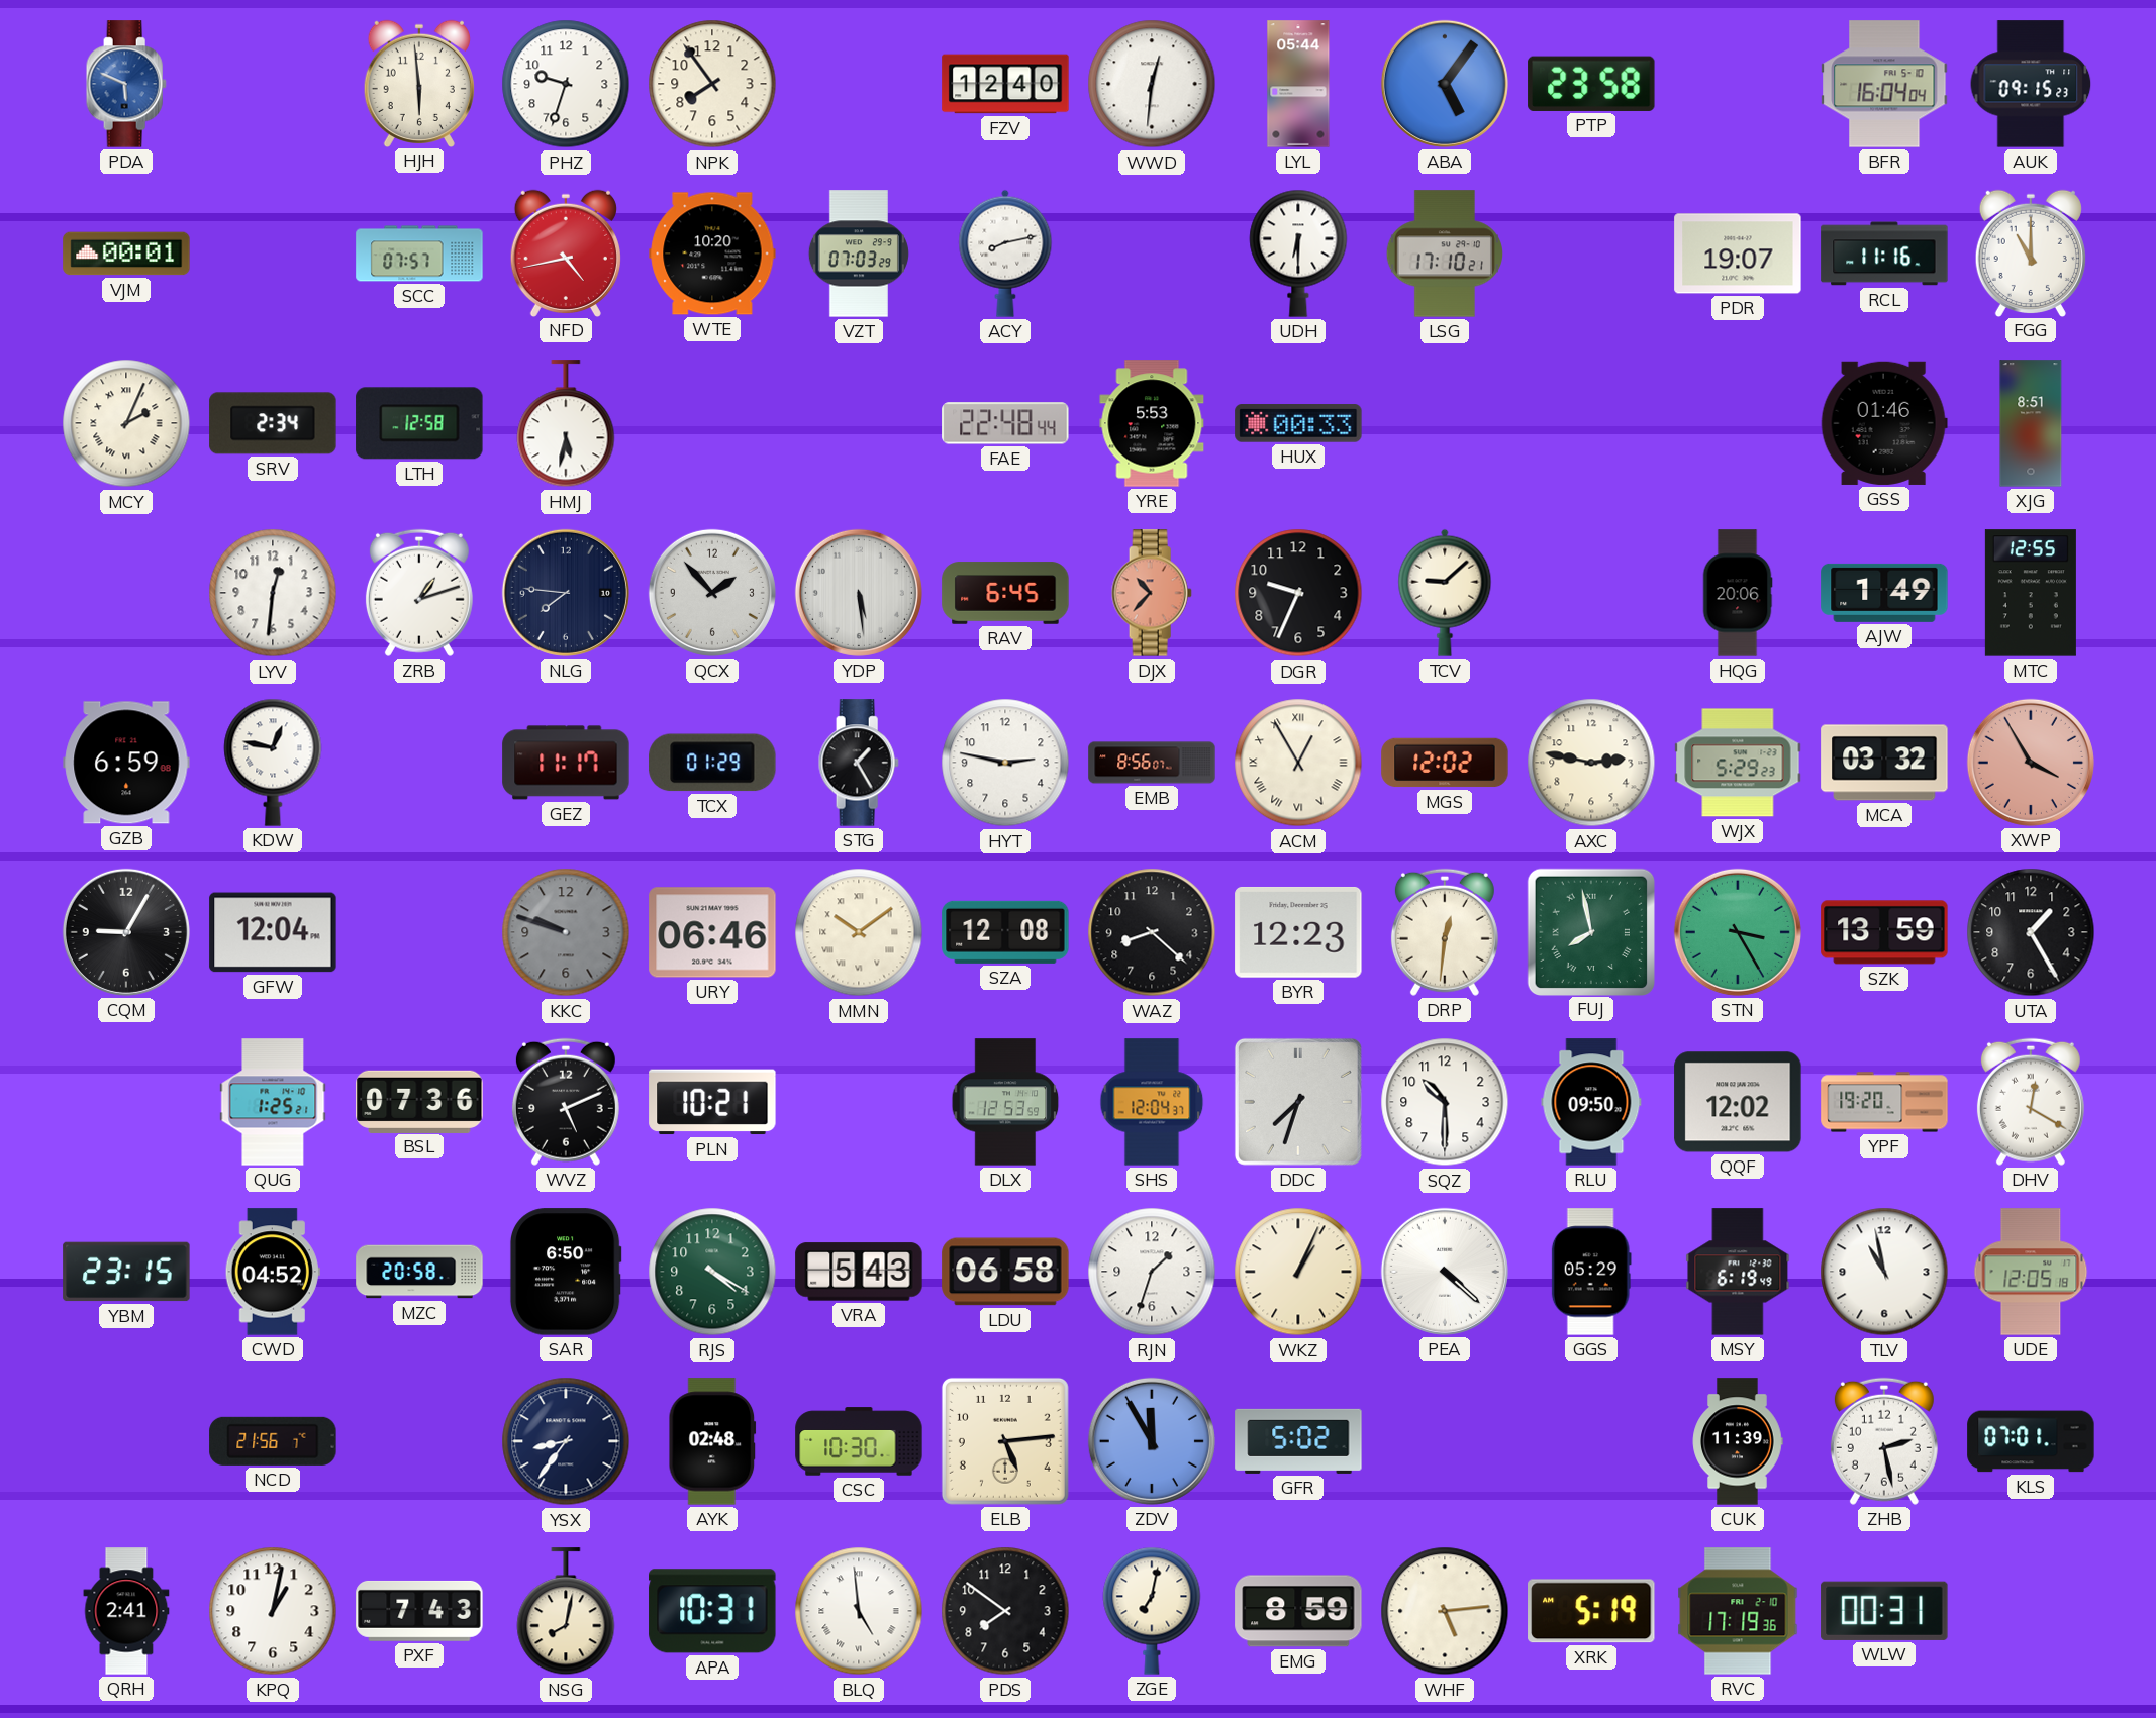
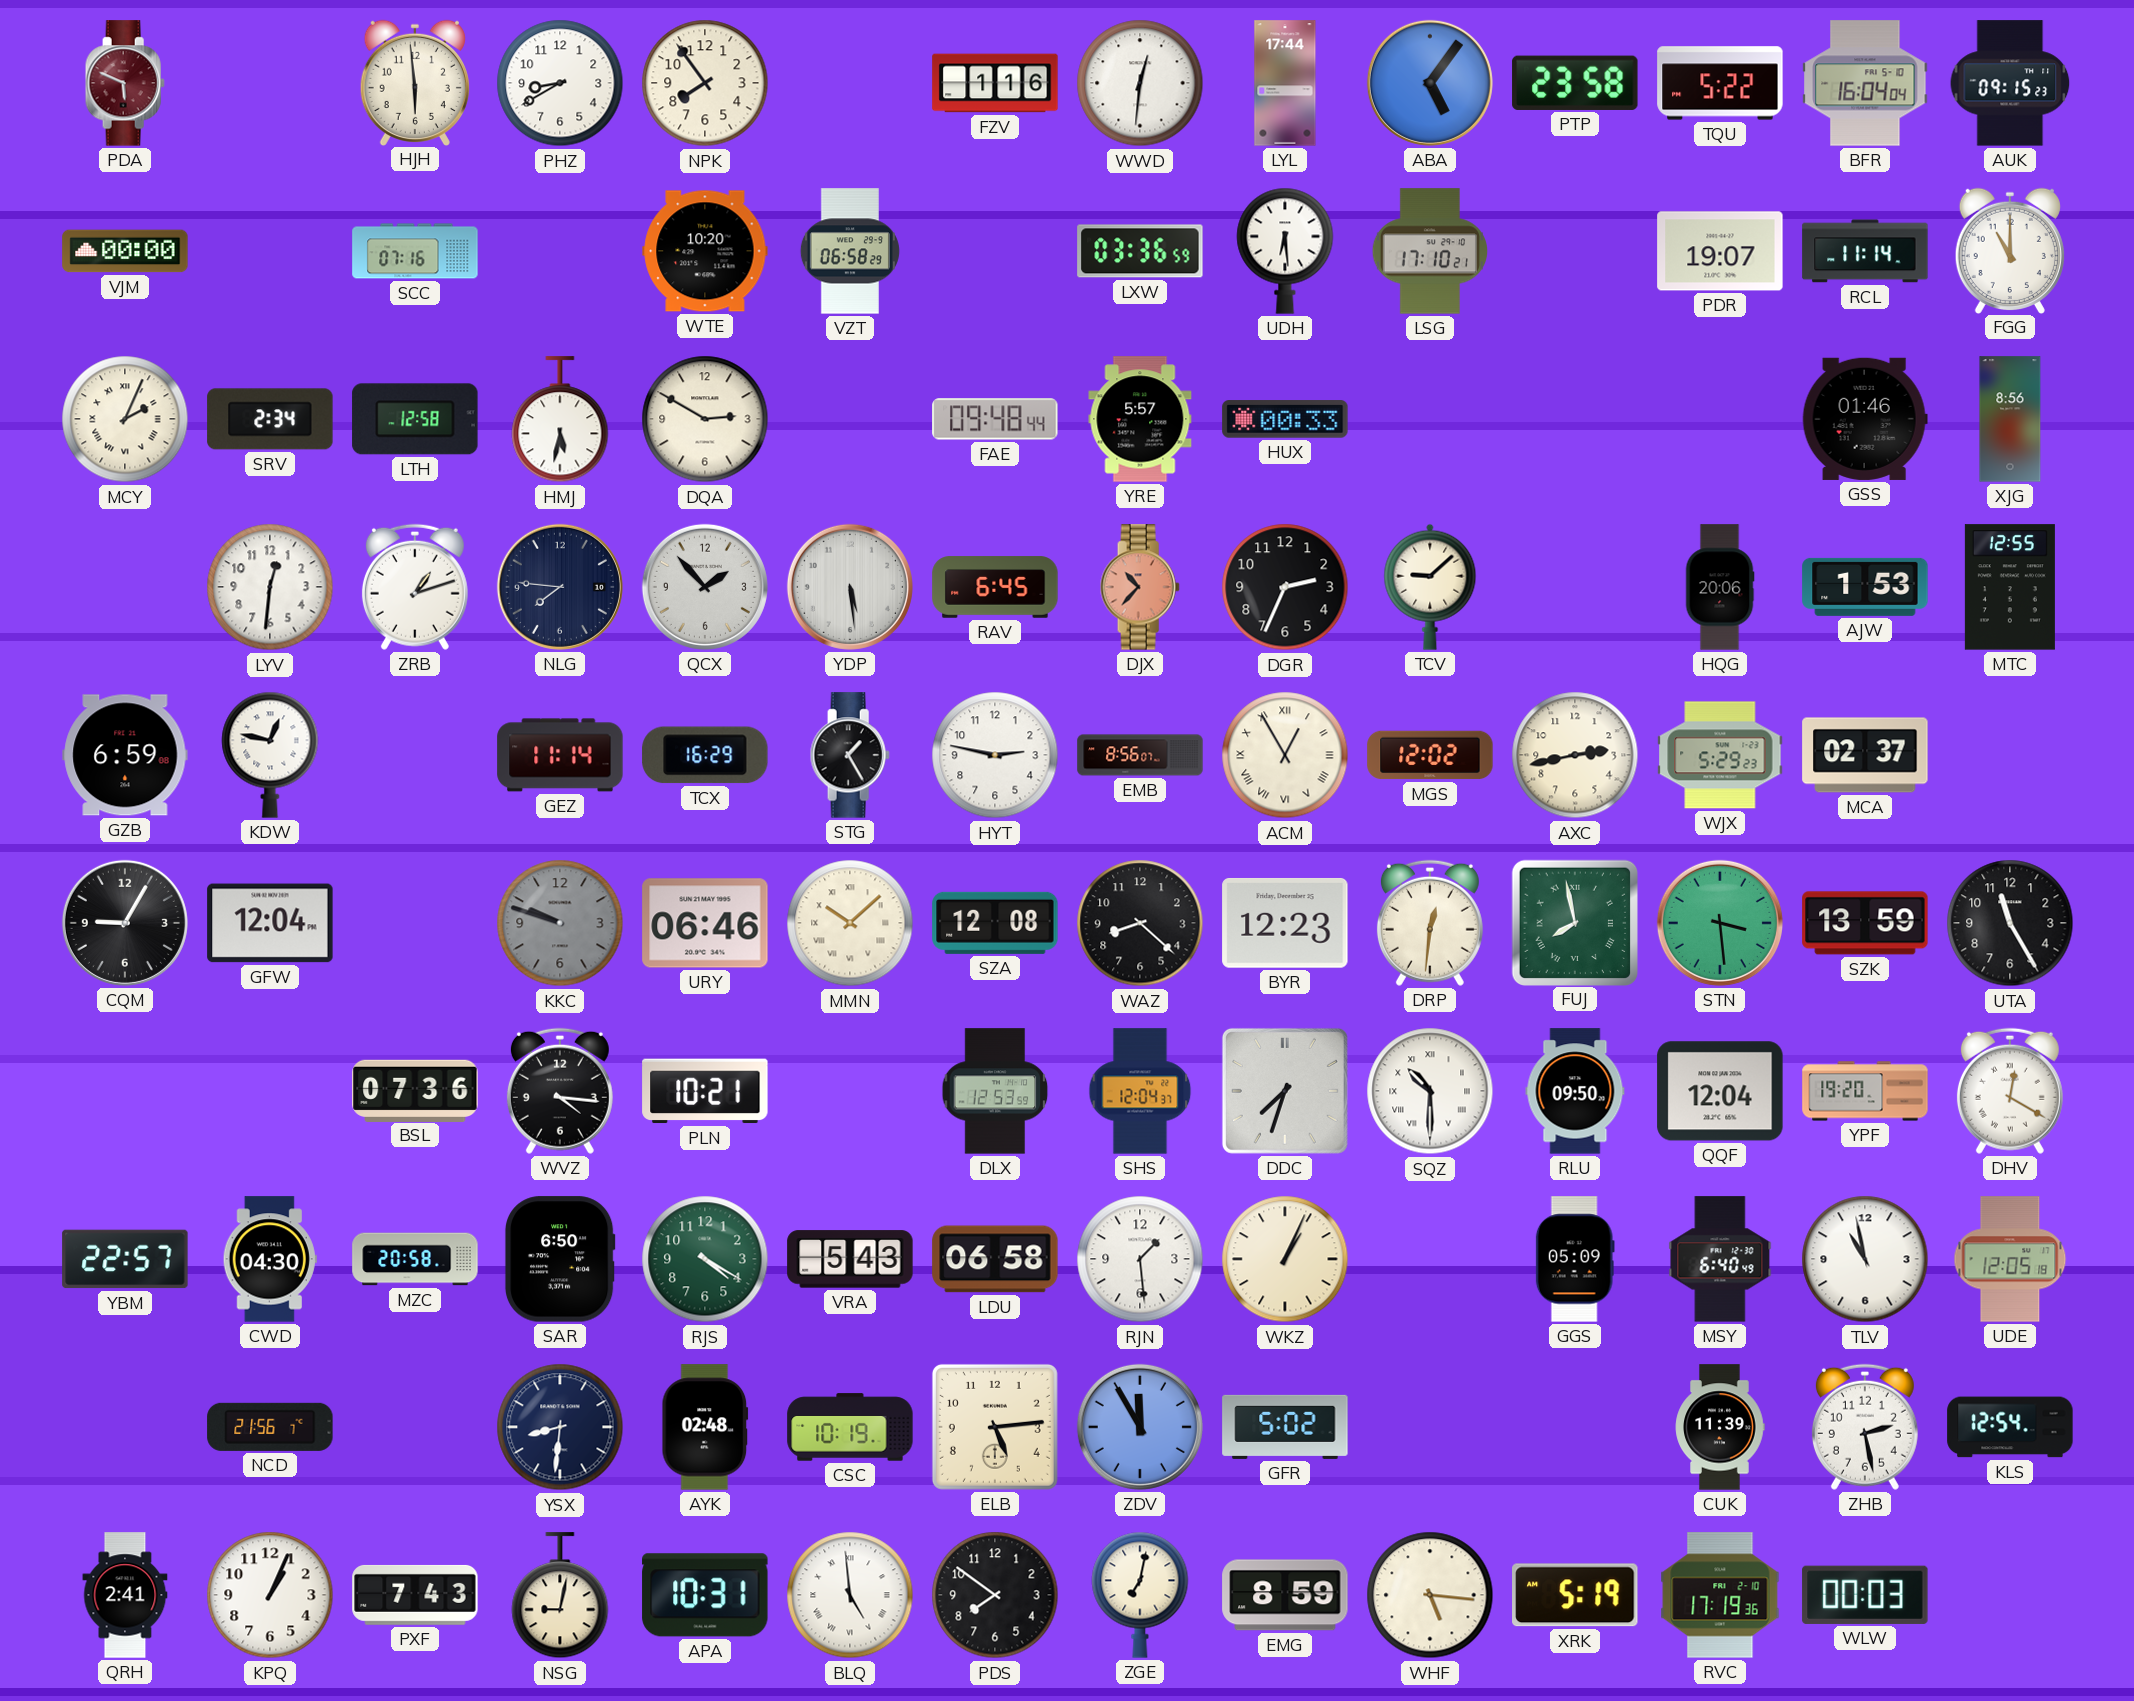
PDA dial: blue -> burgundy (125, 83)
PHZ: 9:33 -> 8:40 (560, 83)
FZV: 12:40 -> 1:16 (995, 83)
LYL: 05:44 -> 17:44 (1285, 83)
TQU: none -> 5:22 (1720, 83)
VJM: 00:01 -> 00:00 (125, 251)
SCC: 07:57 -> 07:16 (415, 251)
NFD: 4:43 -> none (566, 252)
VZT: 07:03 -> 06:58 (850, 251)
ACY: 8:13 -> none (1005, 254)
LXW: none -> 03:36 (1140, 251)
UDH: 6:30 -> 6:29 (1285, 251)
RCL: 11:16 -> 11:14 (1865, 251)
DQA: none -> 2:50 (705, 419)
FAE: 22:48 -> 09:48 (995, 419)
YRE: 5:53 -> 5:57 (1140, 419)
XJG: 8:51 -> 8:56 (2010, 419)
DGR: 9:34 -> 2:34 (1285, 587)
AJW: 1:49 -> 1:53 (1865, 587)
GEZ: 11:17 -> 11:14 (560, 755)
TCX: 01:29 -> 16:29 (705, 755)
AXC: 2:47 -> 2:43 (1575, 755)
MCA: 03:32 -> 02:37 (1865, 755)
XWP: 3:55 -> none (2031, 763)
MMN: 10:09 -> 10:08 (850, 923)
STN: 3:25 -> 3:29 (1720, 923)
UTA: 1:25 -> 11:25 (2010, 923)
QUG: 1:25 -> none (273, 1102)
WVZ: 5:11 -> 4:16 (560, 1091)
SQZ numerals: Arabic -> Roman (1430, 1091)
QQF: 12:02 -> 12:04 (1720, 1091)
YBM: 23:15 -> 22:57 (125, 1259)
CWD: 04:52 -> 04:30 (270, 1259)
RJN: 1:33 -> 1:29 (1140, 1259)
PEA: 4:22 -> none (1445, 1272)
GGS: 05:29 -> 05:09 (1575, 1259)
MSY: 6:19 -> 6:40 (1720, 1259)
YSX: 8:36 -> 8:31 (560, 1427)
CSC: 10:30 -> 10:19 (850, 1427)
KLS: 07:01 -> 12:54 (2010, 1427)
KPQ: 1:02 -> 1:04 (270, 1595)
NSG: 8:02 -> 9:02 (560, 1596)
WHF: 5:14 -> 5:16 (1430, 1595)
WLW: 00:31 -> 00:03 (1865, 1595)
